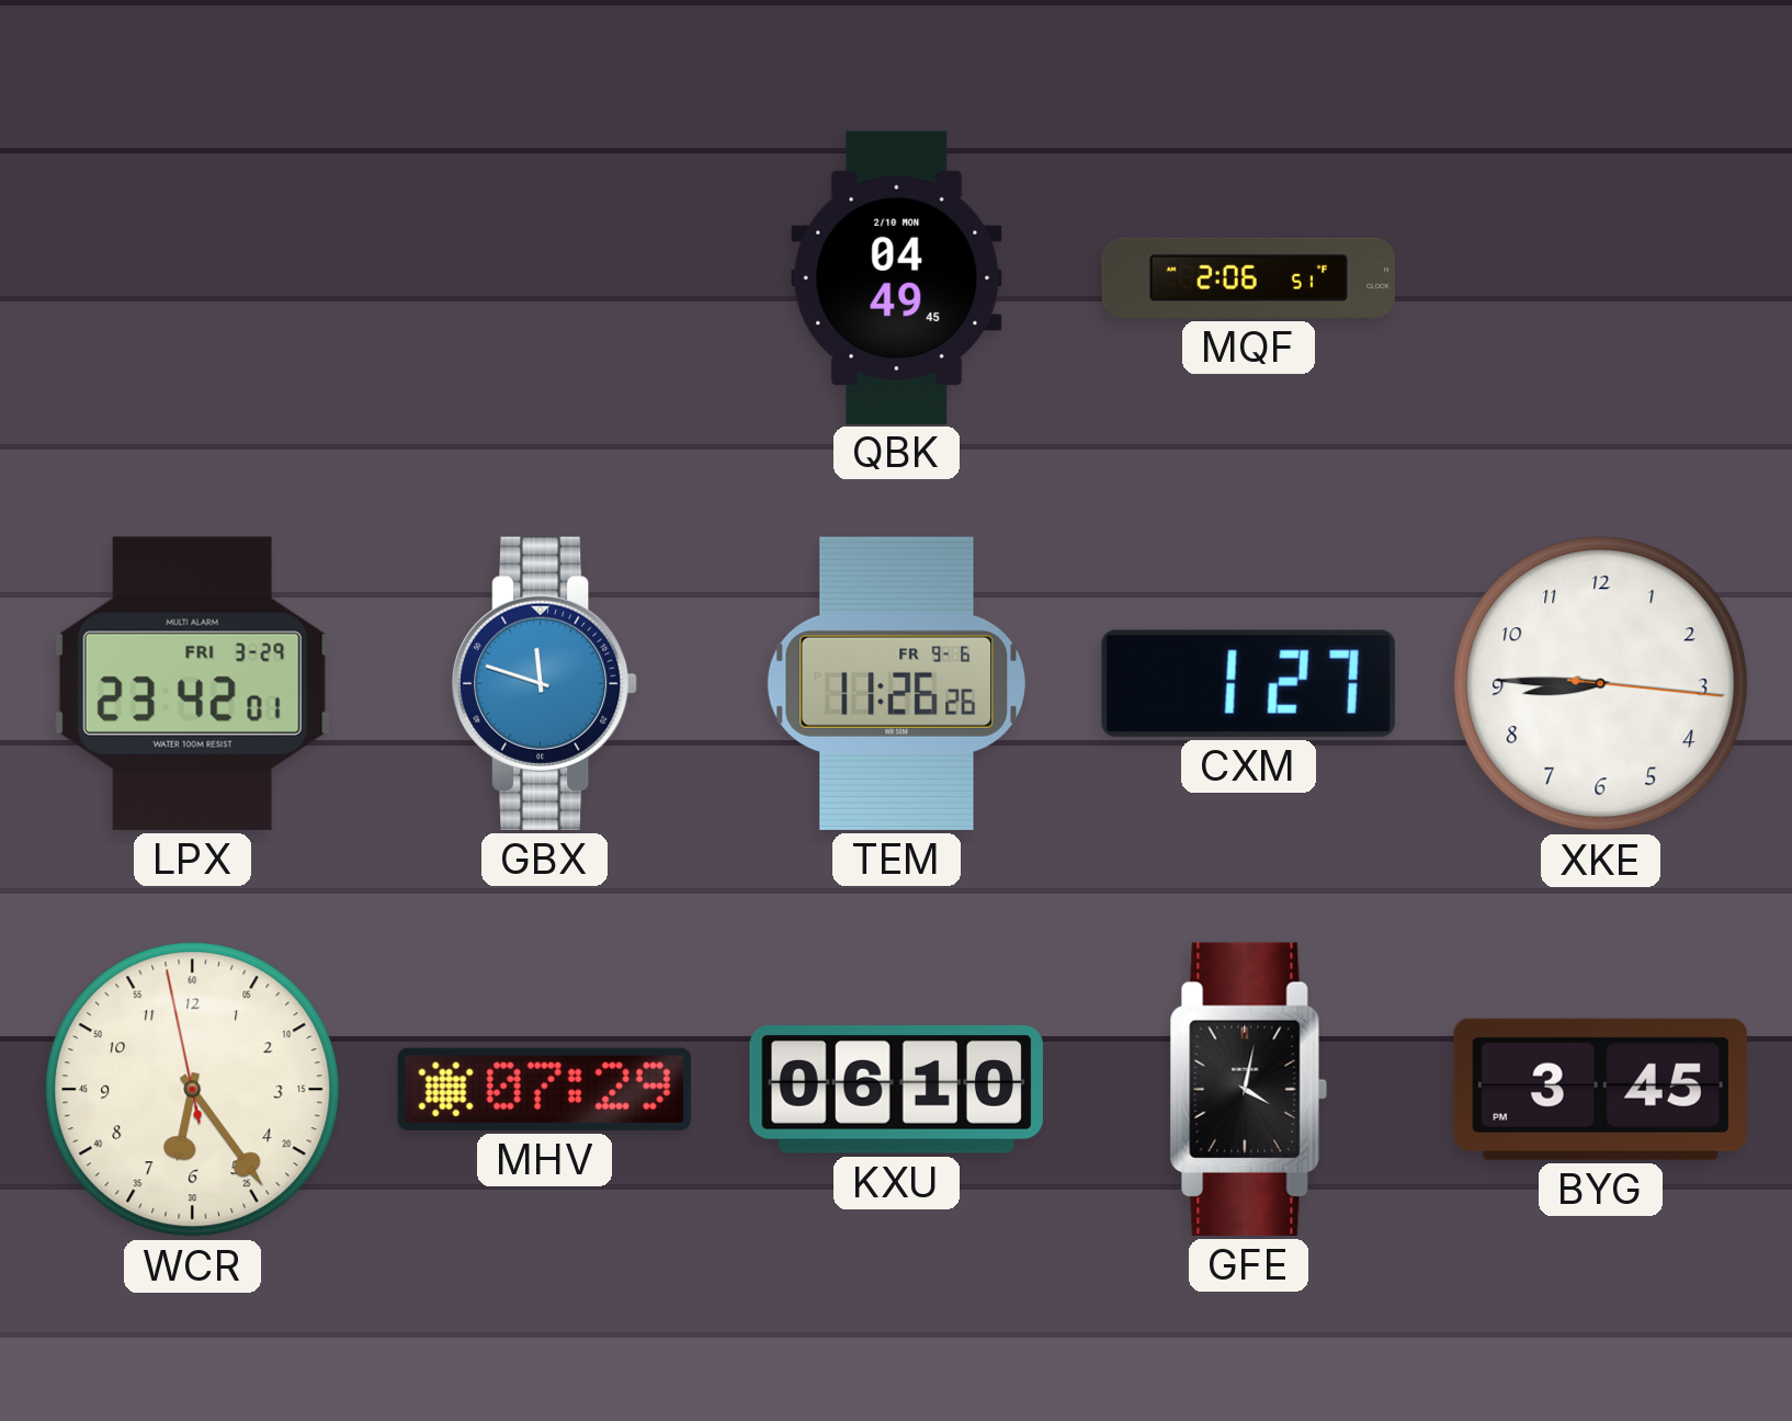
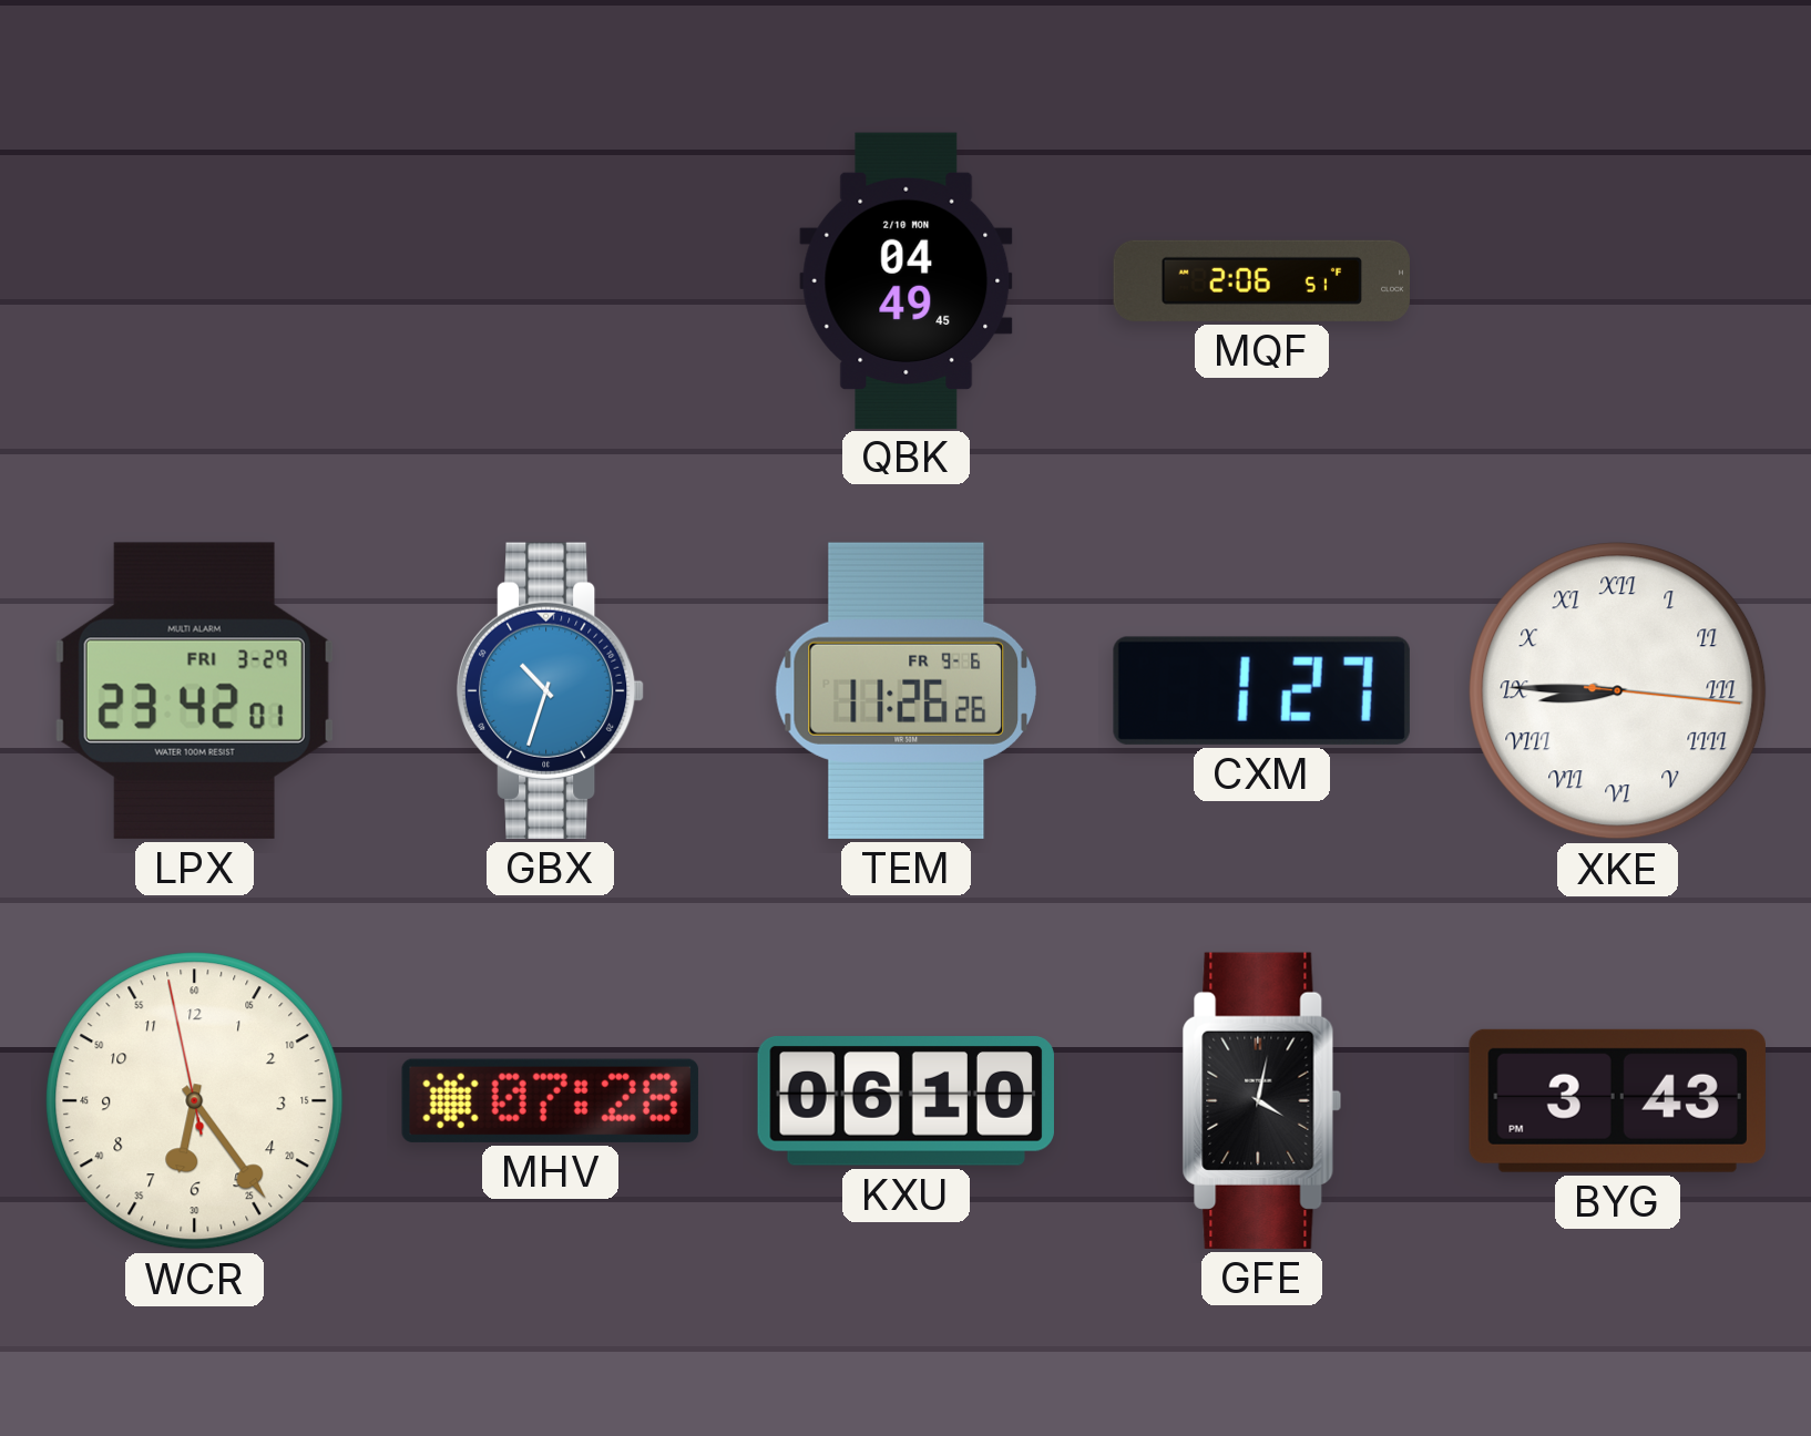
GBX: 11:48 -> 10:33 (551, 690)
XKE numerals: Arabic -> Roman (1618, 691)
MHV: 07:29 -> 07:28 (550, 1100)
BYG: 3:45 -> 3:43 (1617, 1100)
